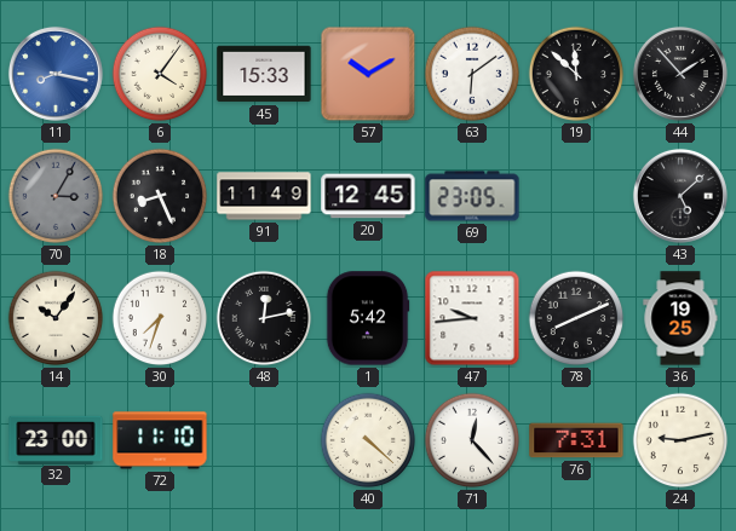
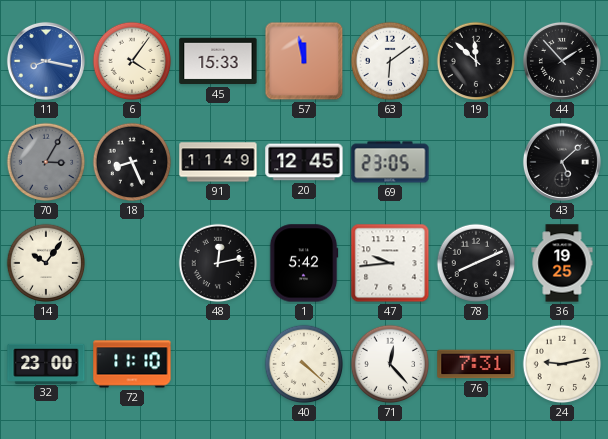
57: 10:10 -> 11:58 (304, 61)
30: 7:33 -> none (160, 318)
